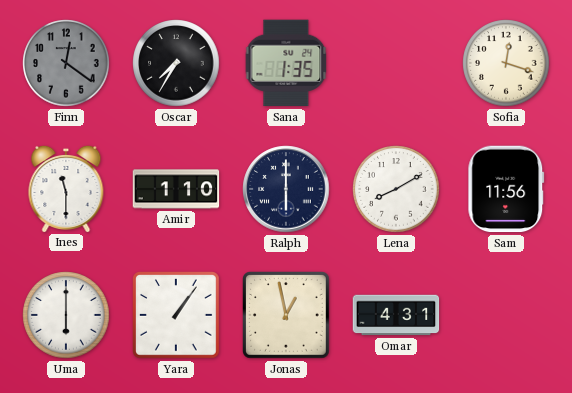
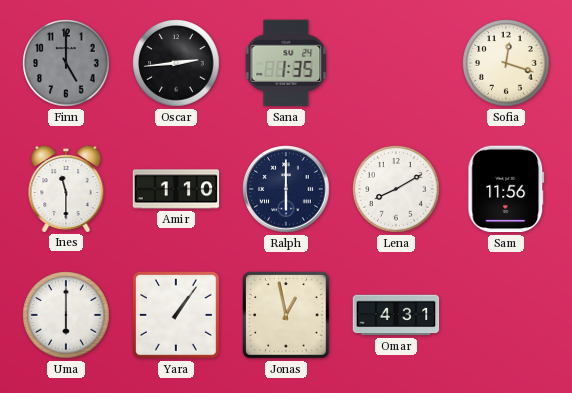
Finn: 12:21 -> 5:00 (66, 63)
Oscar: 7:35 -> 2:44 (176, 63)
